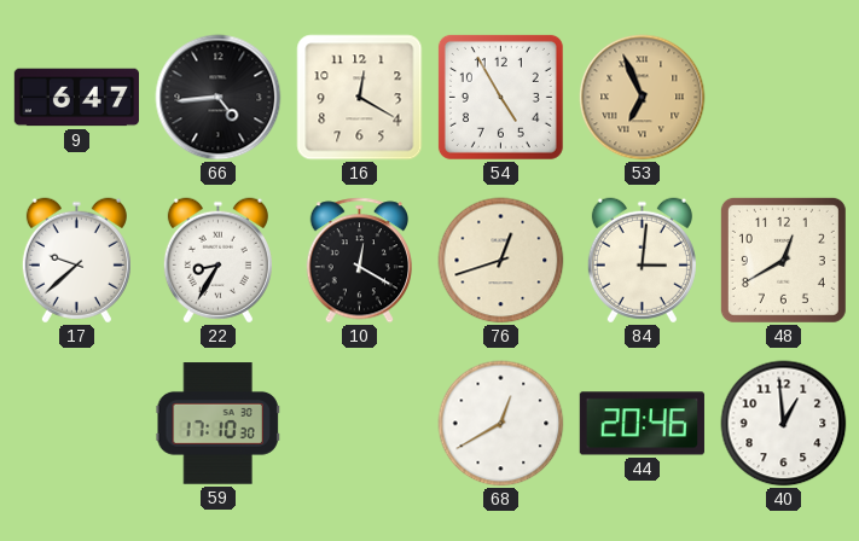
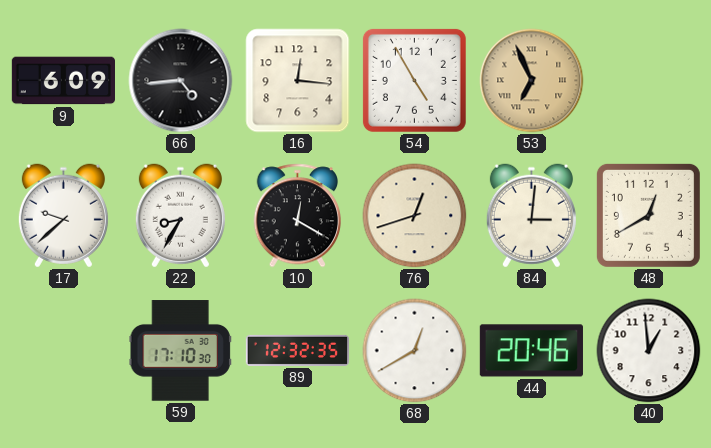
9: 6:47 -> 6:09 (63, 81)
16: 12:20 -> 12:16 (298, 81)
89: none -> 12:32 (297, 350)
